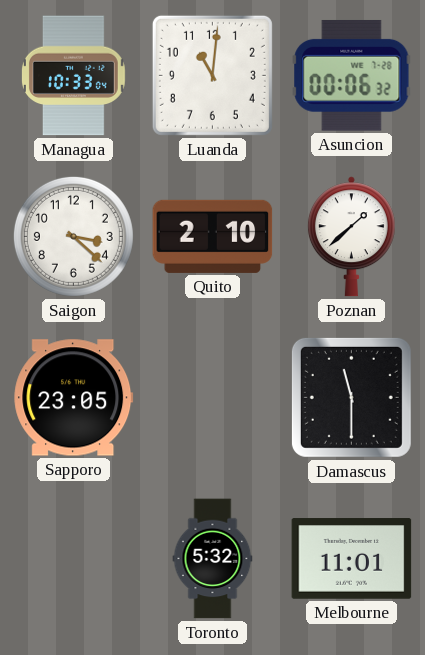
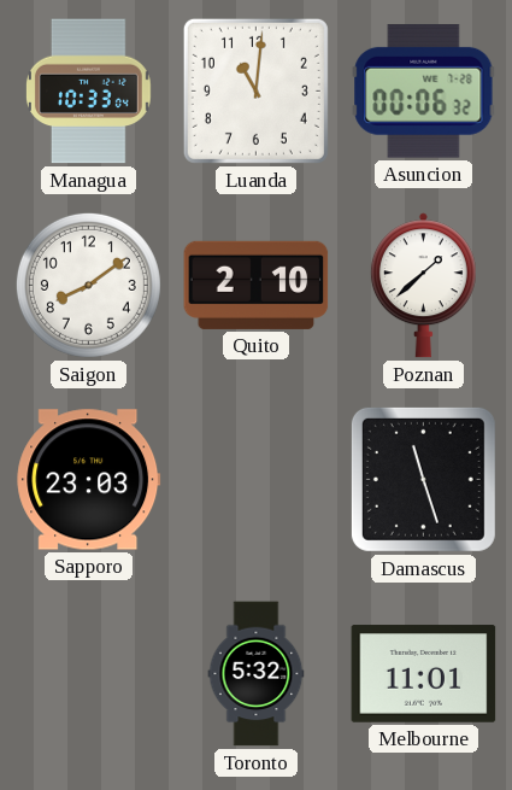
Saigon: 3:22 -> 8:09 (88, 285)
Sapporo: 23:05 -> 23:03 (89, 480)
Damascus: 11:30 -> 11:27 (423, 479)
